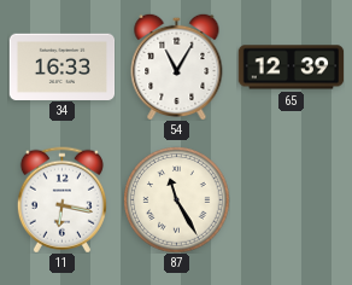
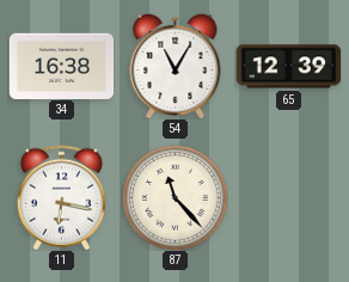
34: 16:33 -> 16:38 (61, 66)
87: 11:25 -> 11:23 (174, 197)
